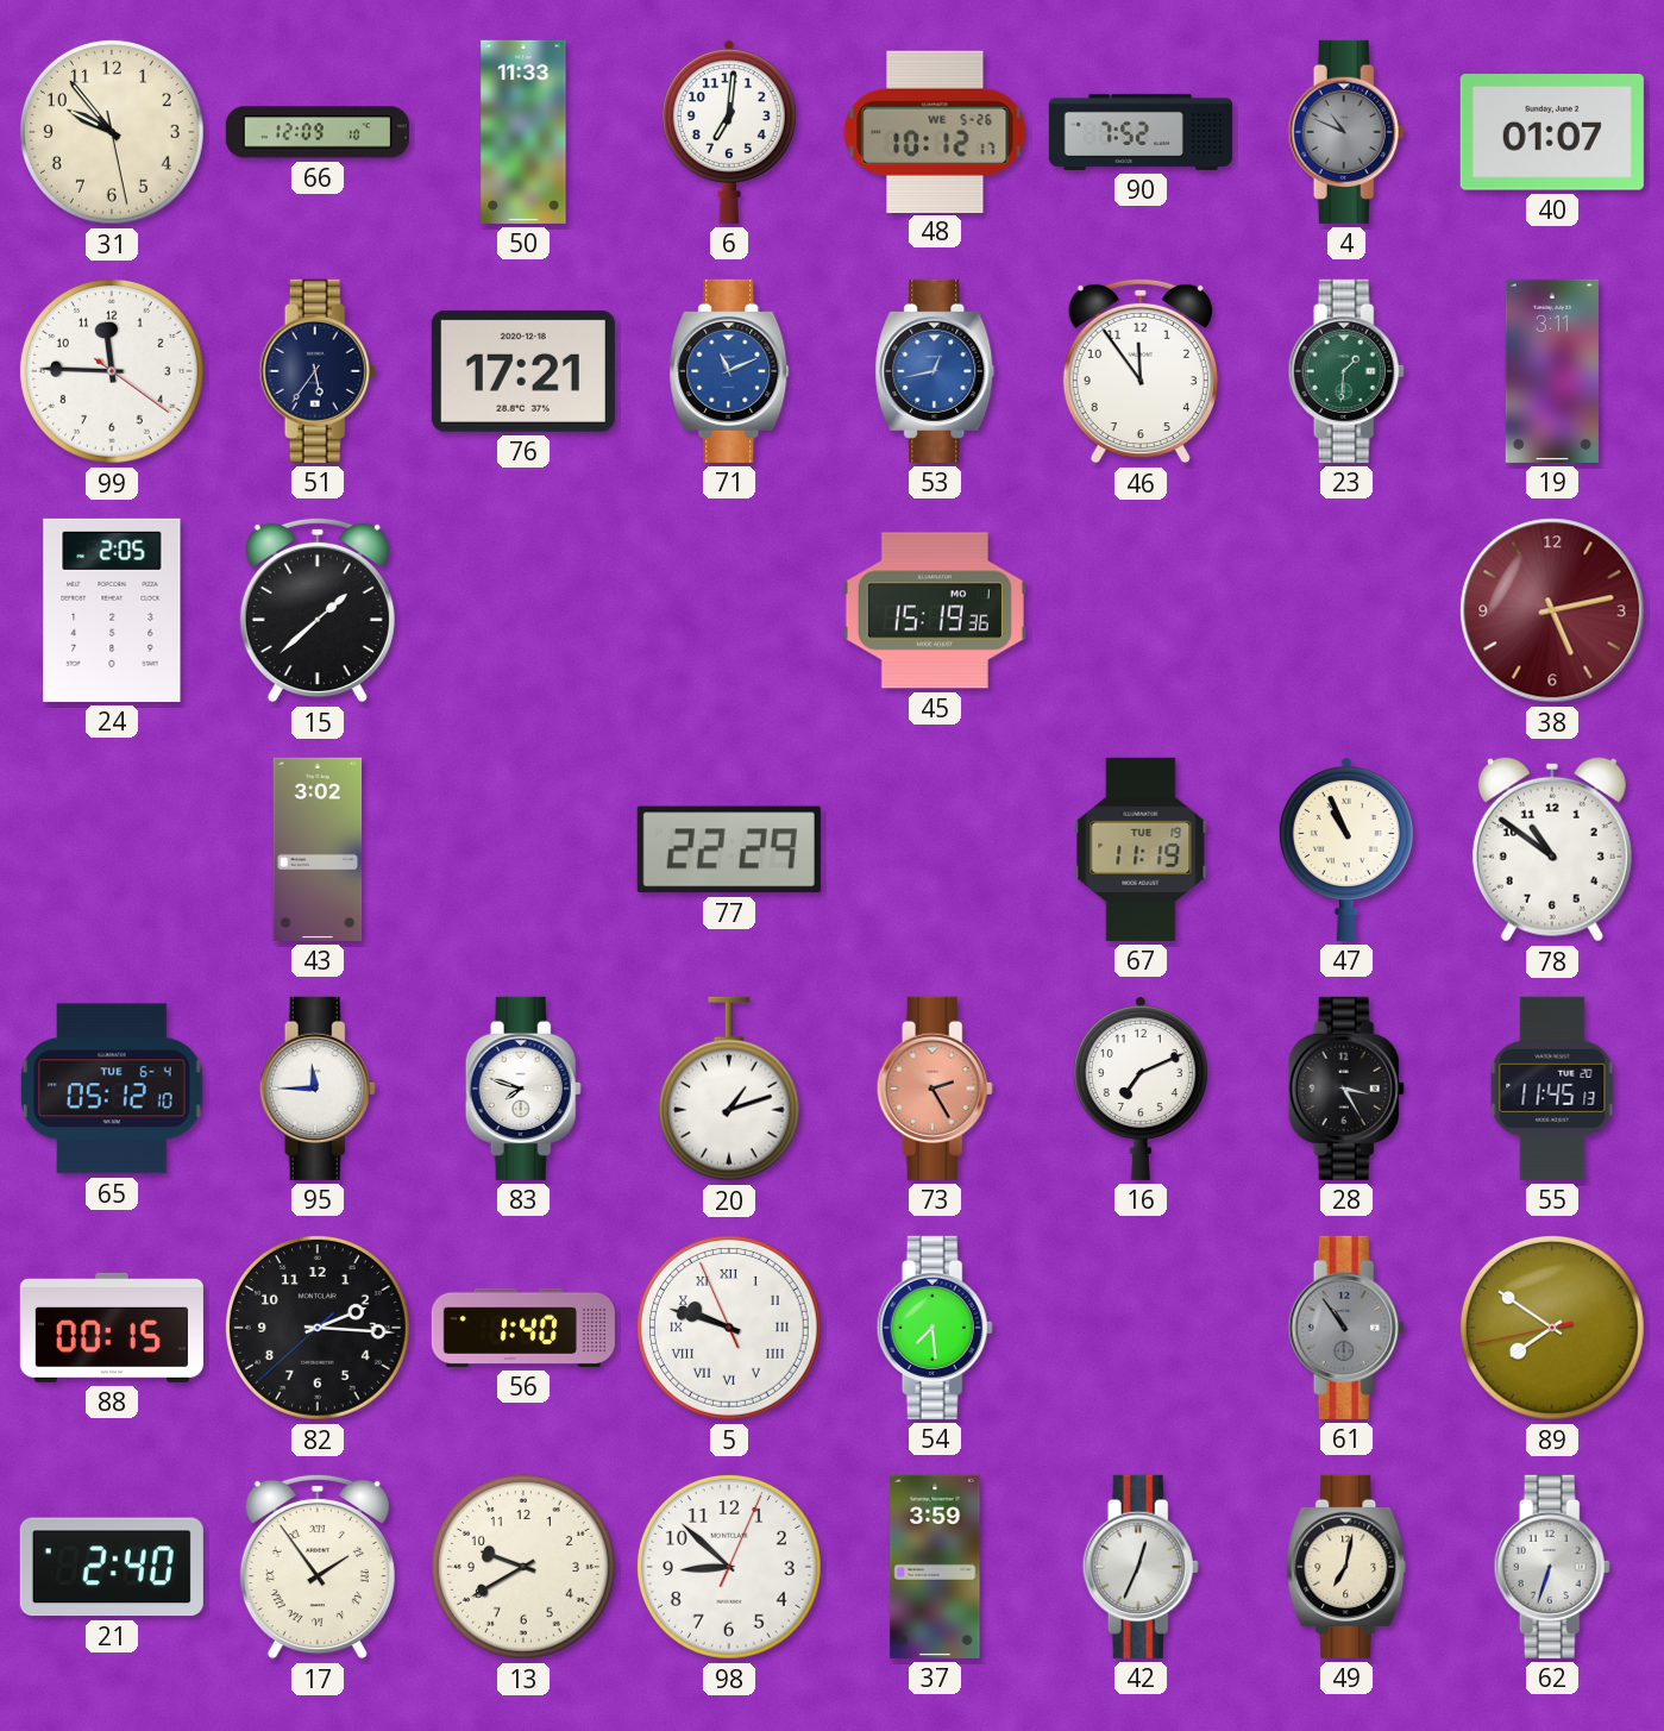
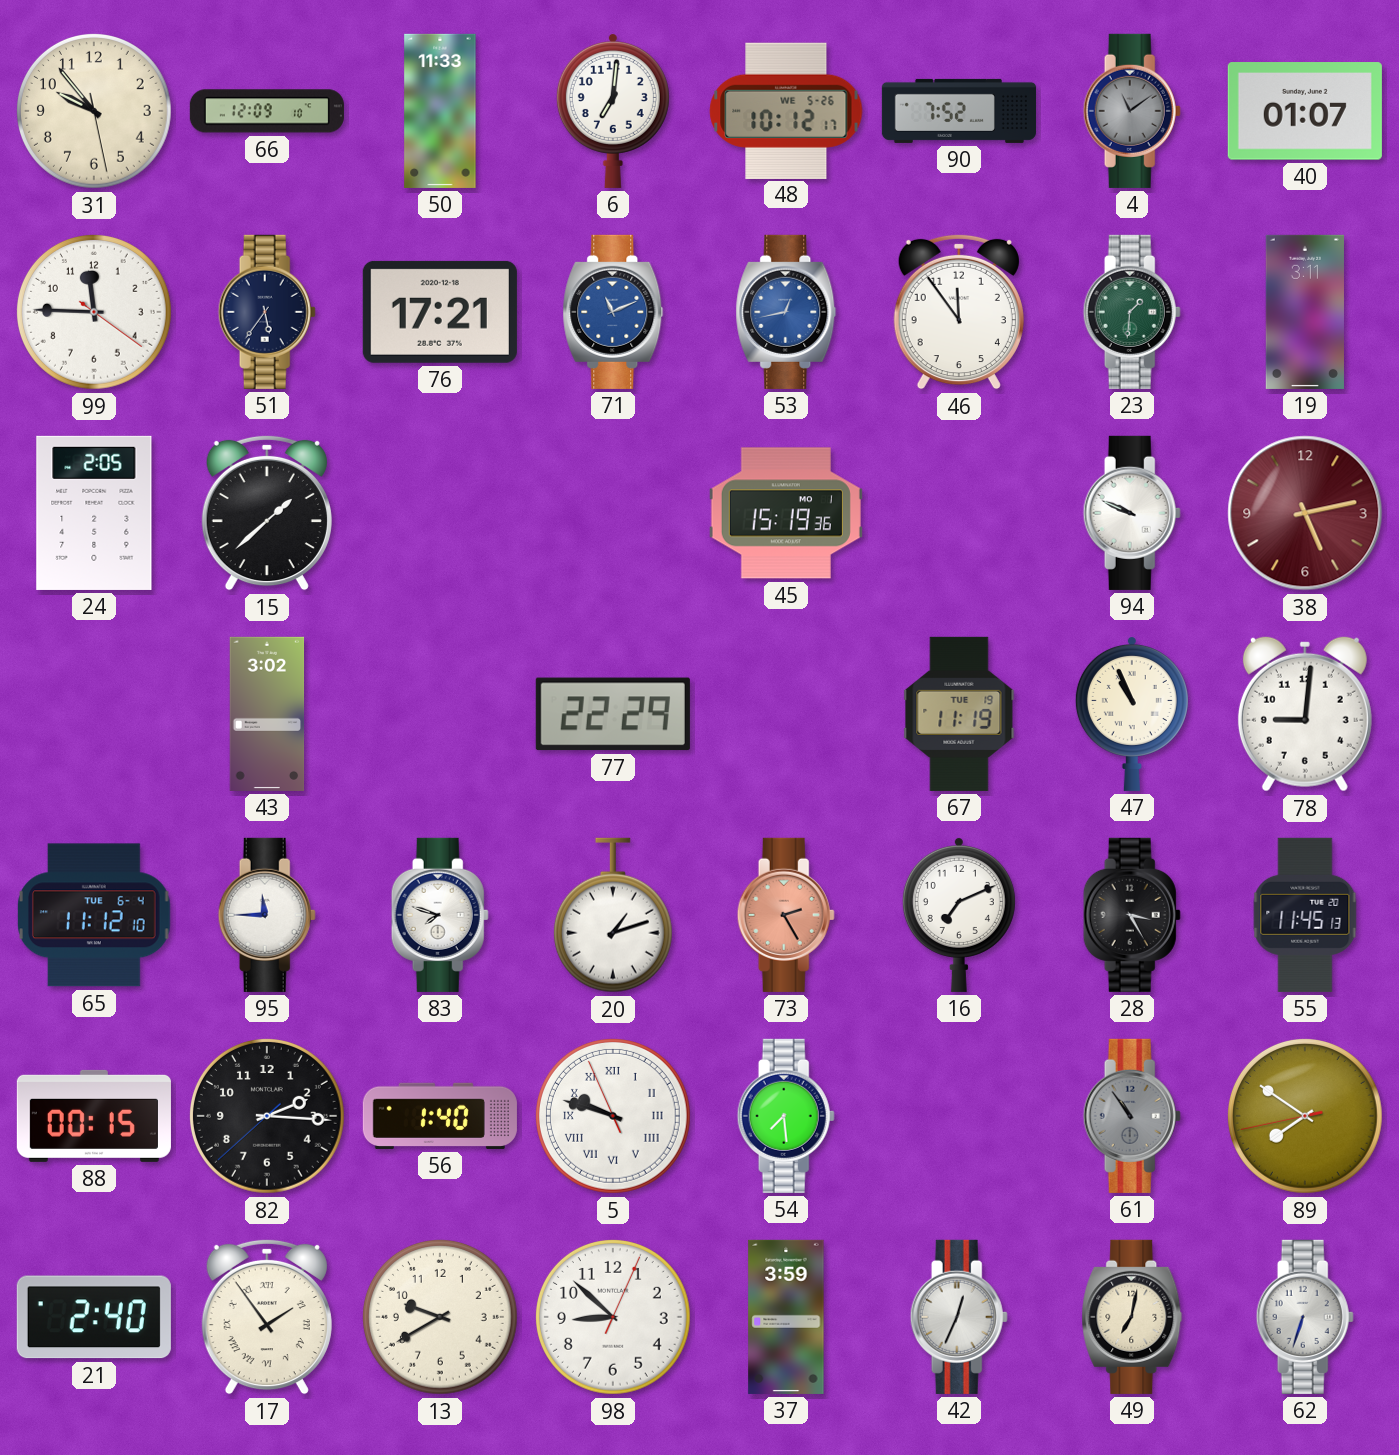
4: 10:49 -> 11:09 (1132, 111)
94: none -> 9:49 (1132, 513)
78: 10:51 -> 9:01 (1305, 714)
65: 05:12 -> 11:12 (95, 915)
